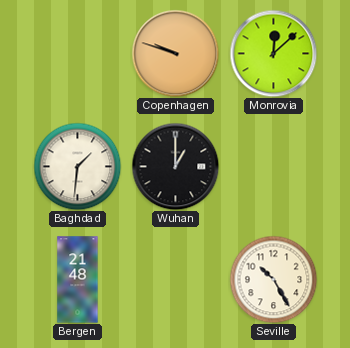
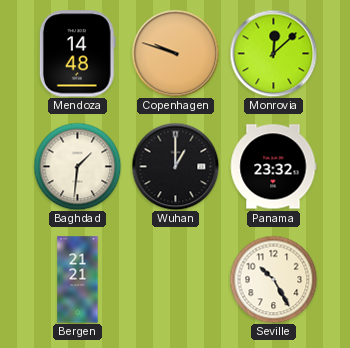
Mendoza: none -> 14:48 (77, 54)
Panama: none -> 23:32 (273, 167)
Bergen: 21:48 -> 21:21 (78, 280)
